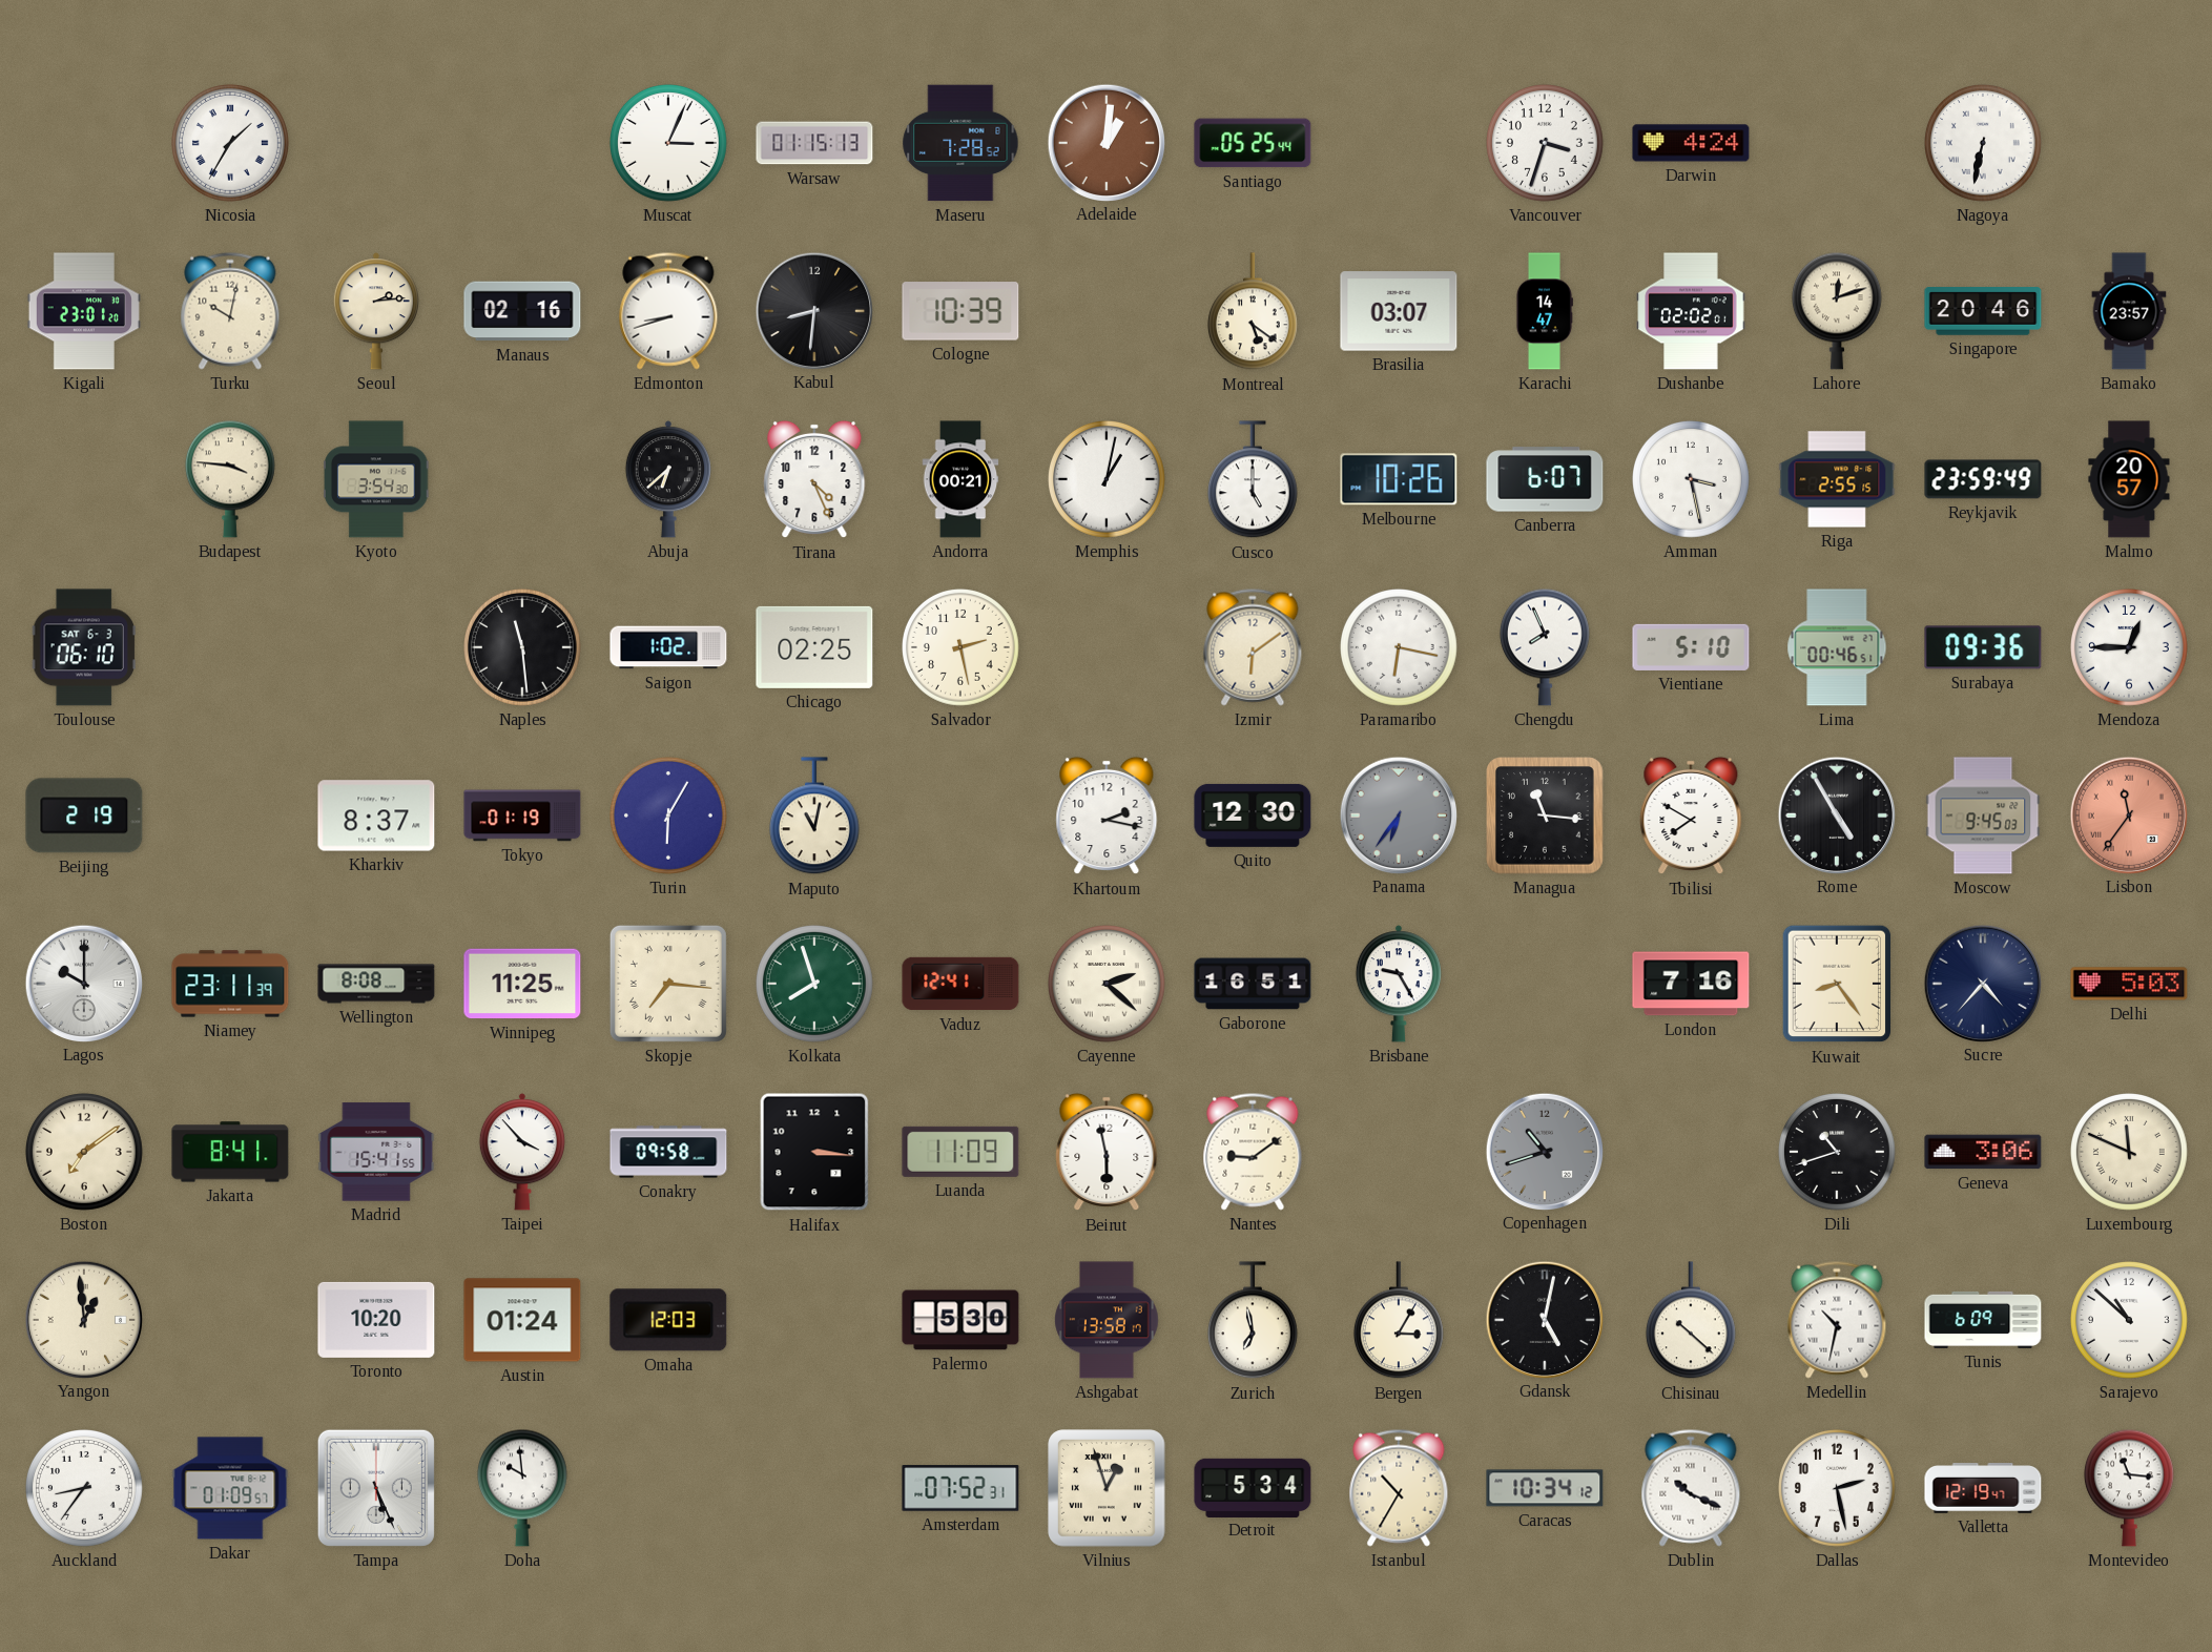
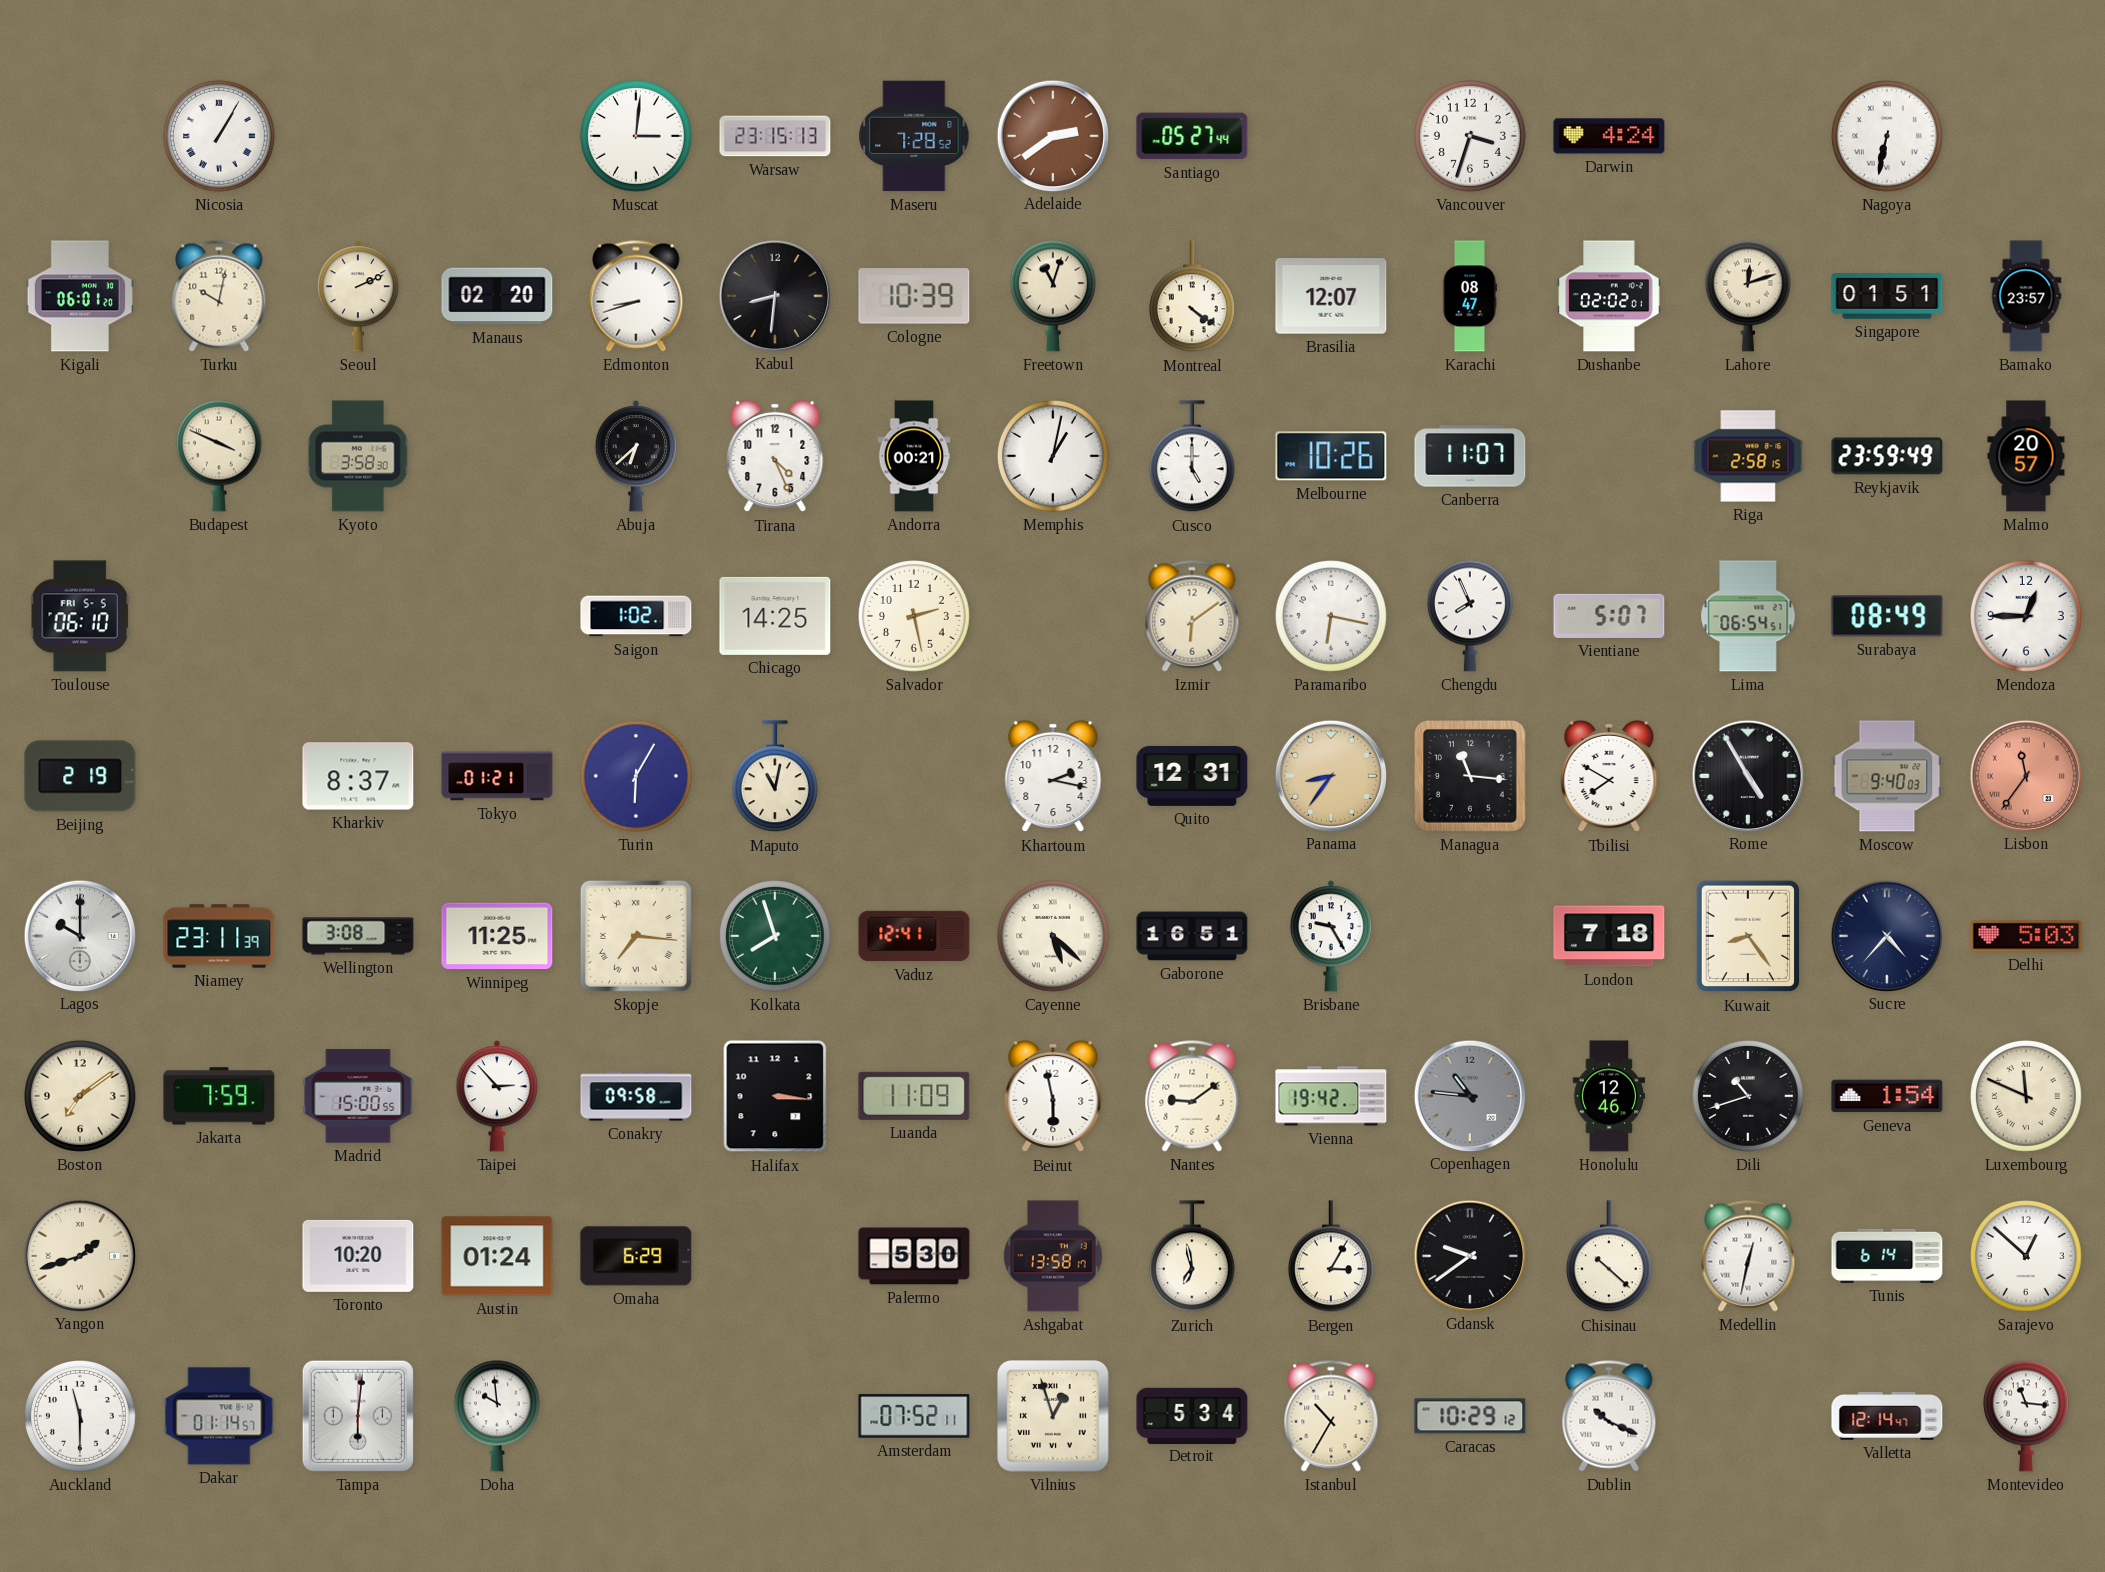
Nicosia: 1:35 -> 1:05 (220, 137)
Muscat: 3:04 -> 3:01 (637, 137)
Warsaw: 01:15 -> 23:15 (775, 136)
Adelaide: 1:01 -> 2:39 (1052, 135)
Santiago: 05:25 -> 05:27 (1192, 136)
Kigali: 23:01 -> 06:01 (80, 296)
Seoul: 2:14 -> 2:11 (358, 296)
Manaus: 02:16 -> 02:20 (497, 296)
Freetown: none -> 11:03 (1053, 296)
Montreal: 5:21 -> 4:21 (1192, 297)
Brasilia: 03:07 -> 12:07 (1331, 296)
Karachi: 14:47 -> 08:47 (1469, 296)
Singapore: 20:46 -> 01:51 (1887, 296)
Budapest: 3:46 -> 3:49 (219, 456)
Kyoto: 3:54 -> 3:58 (358, 456)
Canberra: 6:07 -> 11:07 (1470, 456)
Amman: 3:28 -> none (1692, 480)
Riga: 2:55 -> 2:58 (1748, 456)
Toulouse date: SAT 6-3 -> FRI 5-5 (80, 616)
Naples: 11:29 -> none (523, 648)
Chicago: 02:25 -> 14:25 (775, 616)
Vientiane: 5:10 -> 5:07 (1609, 616)
Lima: 00:46 -> 06:54 (1748, 616)
Surabaya: 09:36 -> 08:49 (1887, 616)
Tokyo: 01:19 -> 01:21 (497, 776)
Quito: 12:30 -> 12:31 (1192, 776)
Panama: 6:36 -> 8:36 (1330, 775)
Panama dial: grey -> champagne (1330, 775)
Moscow: 9:45 -> 9:40 (1887, 776)
Wellington: 8:08 -> 3:08 (358, 936)
Cayenne: 2:22 -> 5:22 (1054, 937)
London: 7:16 -> 7:18 (1609, 936)
Jakarta: 8:41 -> 7:59 (219, 1096)
Madrid: 15:41 -> 15:00 (358, 1096)
Taipei: 3:53 -> 2:53 (497, 1096)
Vienna: none -> 19:42 (1331, 1096)
Copenhagen: 10:42 -> 10:46 (1469, 1095)
Honolulu: none -> 12:46 (1609, 1096)
Geneva: 3:06 -> 1:54 (1887, 1096)
Yangon: 12:59 -> 1:42 (79, 1255)
Omaha: 12:03 -> 6:29 (636, 1256)
Gdansk: 5:02 -> 9:39 (1469, 1255)
Medellin: 10:32 -> 12:32 (1748, 1256)
Tunis: 6:09 -> 6:14 (1887, 1256)
Sarajevo: 10:52 -> 12:52 (2027, 1257)
Auckland: 8:36 -> 11:30 (81, 1417)
Dakar: 01:09 -> 01:14 (219, 1416)
Tampa: 5:26 -> 6:01 (358, 1416)
Amsterdam: 07:52:31 -> 07:52:11 (914, 1416)
Caracas: 10:34 -> 10:29 (1470, 1416)
Dallas: 2:28 -> none (1838, 1489)
Valletta: 12:19 -> 12:14 (1887, 1417)
